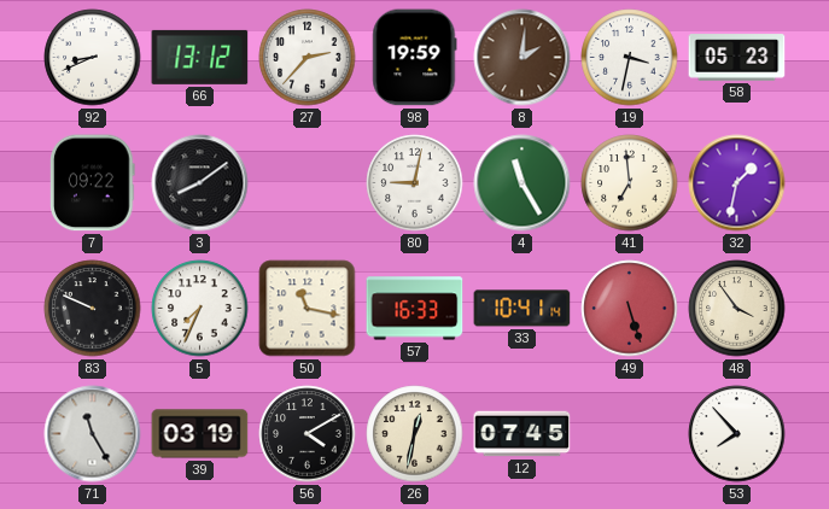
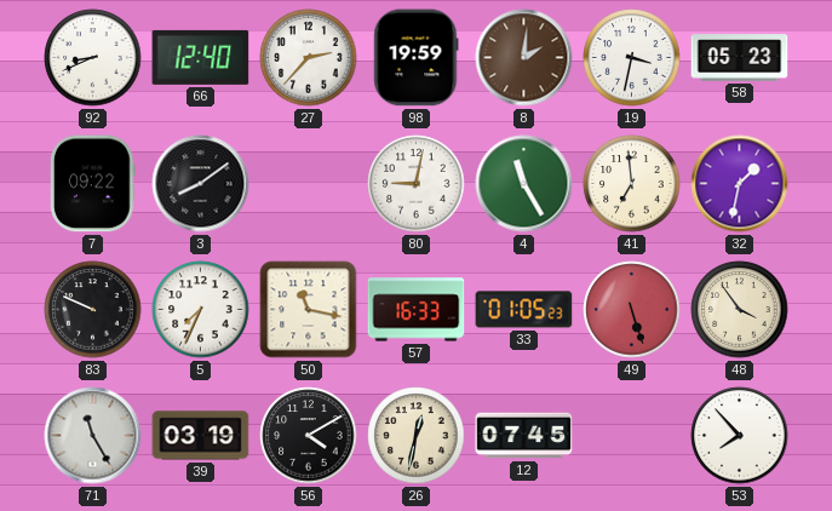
66: 13:12 -> 12:40 (201, 57)
33: 10:41 -> 01:05 (524, 310)
